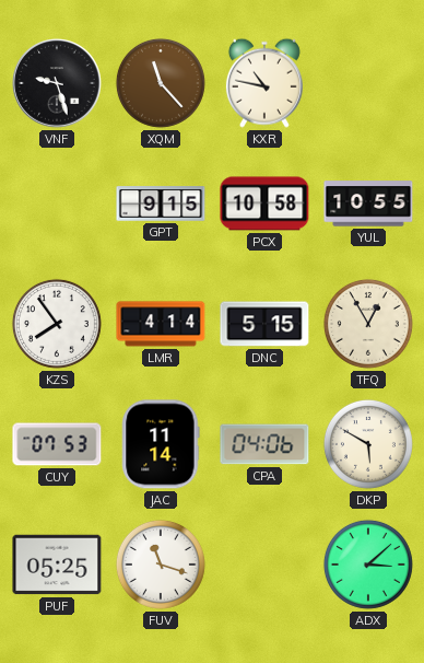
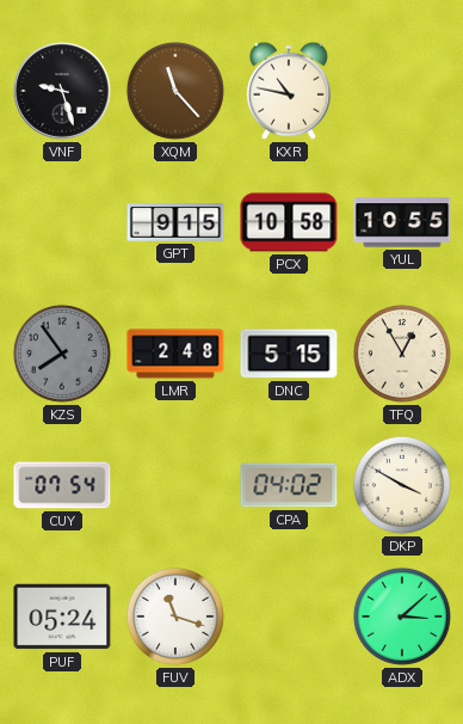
KZS dial: white -> grey (62, 354)
LMR: 4:14 -> 2:48 (175, 354)
CUY: 07:53 -> 07:54 (62, 485)
JAC: 11:14 -> none (161, 444)
CPA: 04:06 -> 04:02 (289, 485)
DKP: 5:50 -> 3:50 (402, 485)
PUF: 05:25 -> 05:24 (62, 616)
